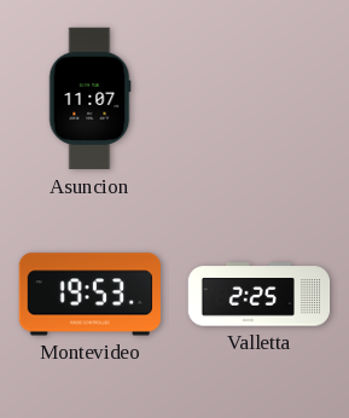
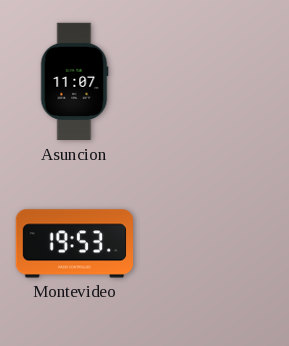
Valletta: 2:25 -> none (260, 295)
